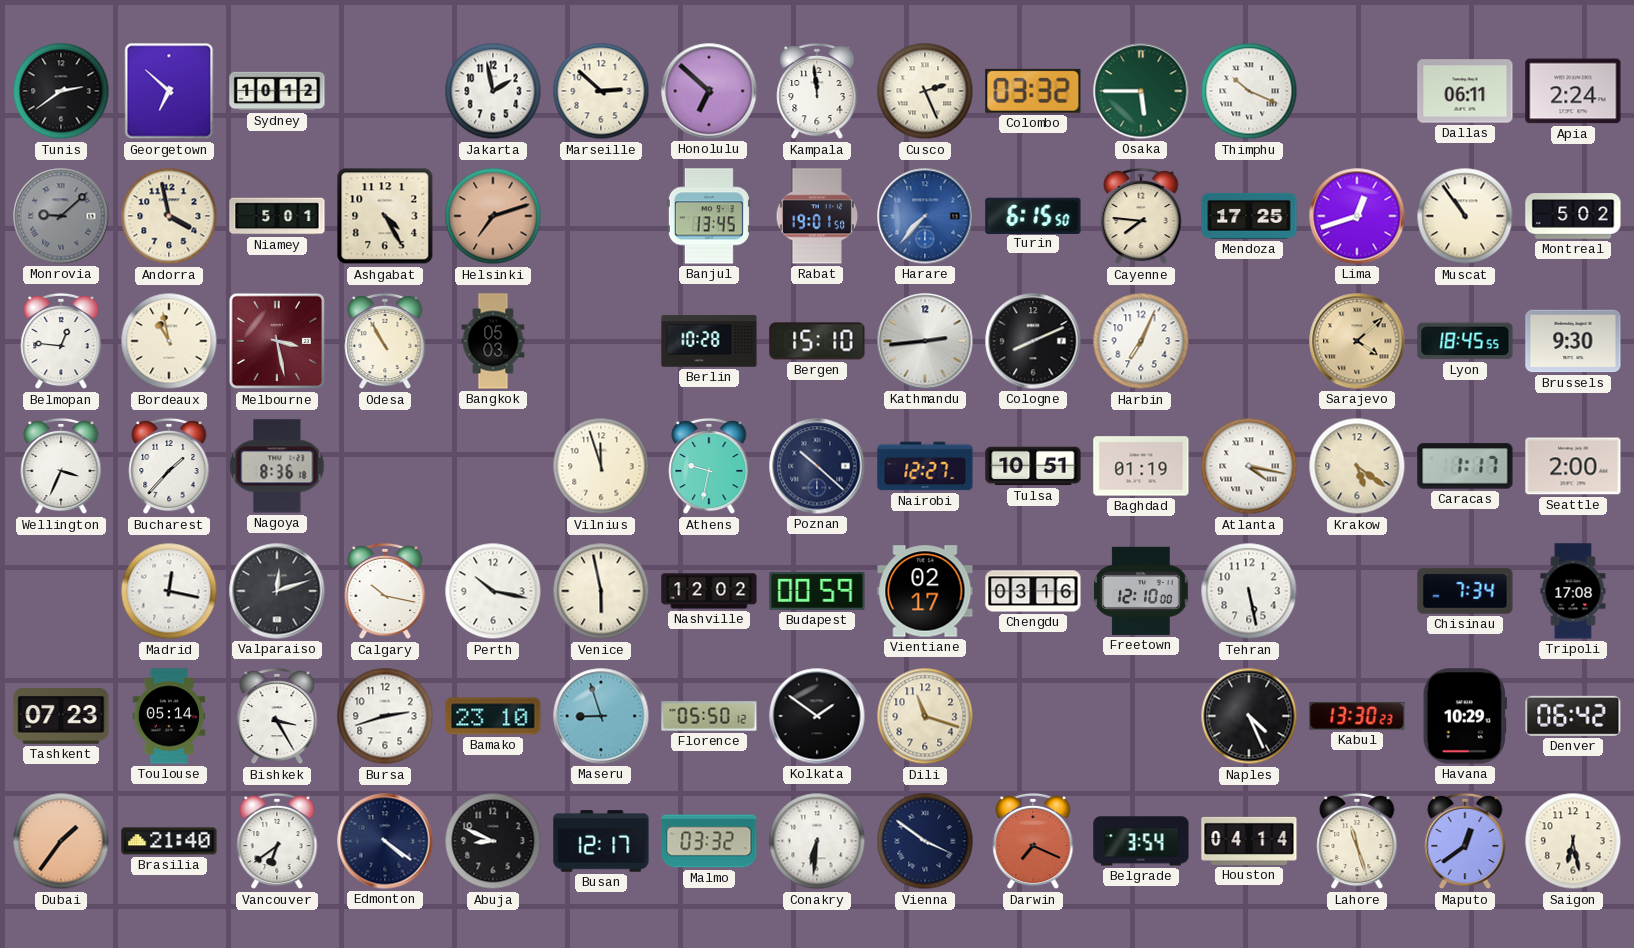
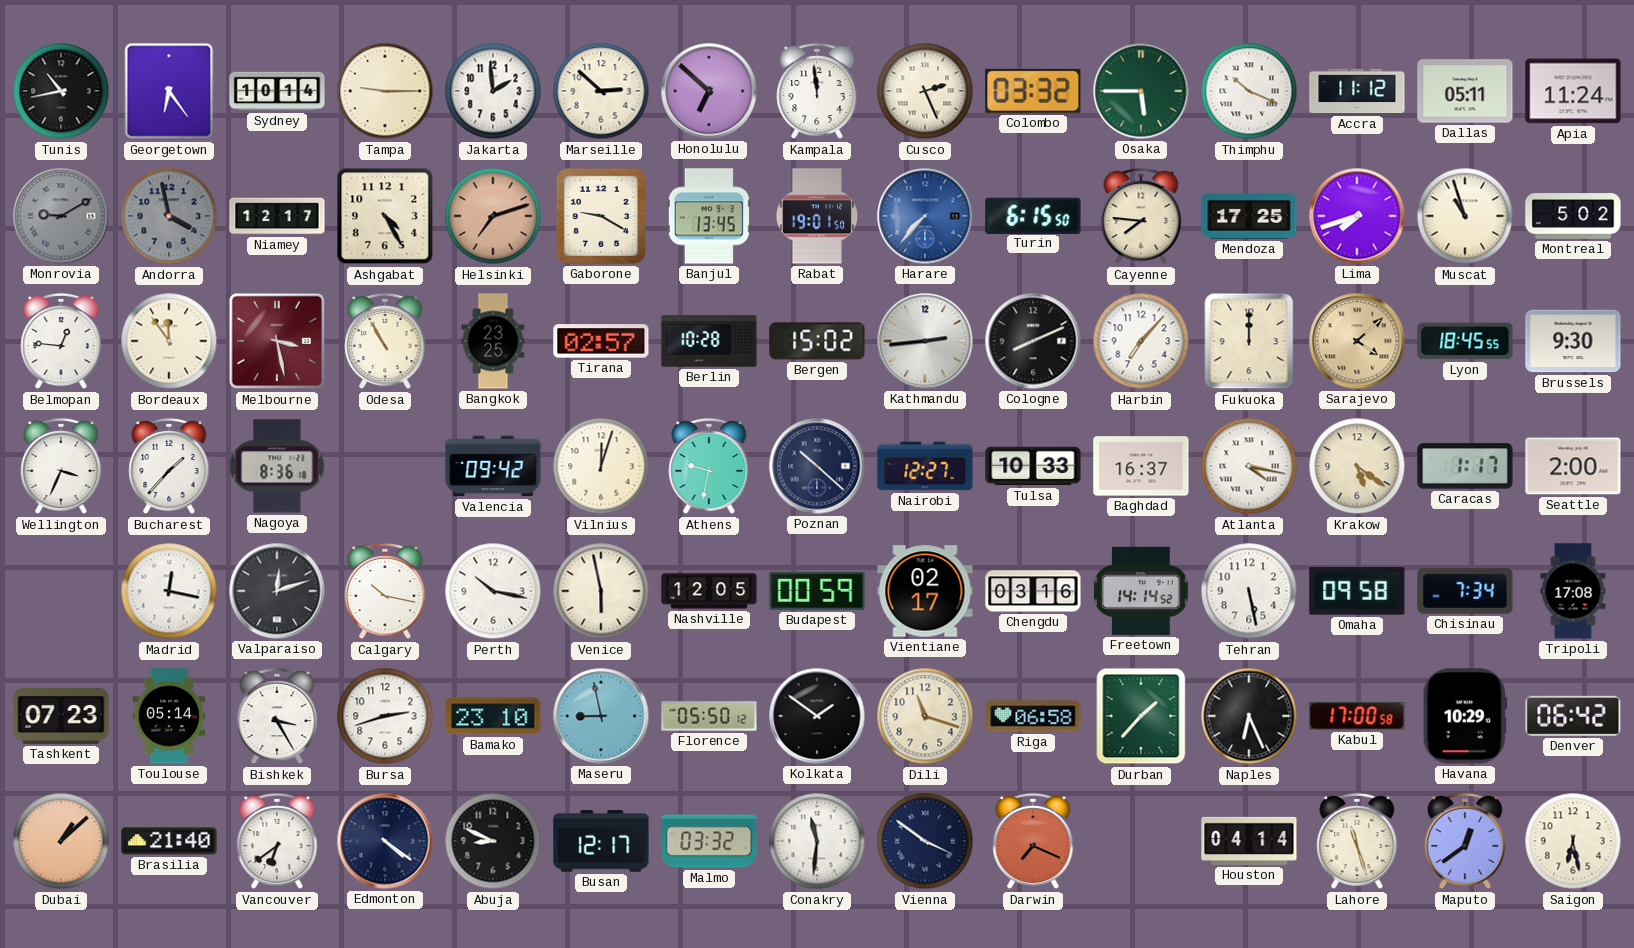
Tunis: 2:39 -> 10:43 (61, 91)
Georgetown: 6:52 -> 6:24 (169, 91)
Sydney: 10:12 -> 10:14 (277, 91)
Tampa: none -> 9:15 (385, 91)
Jakarta: 1:58 -> 1:59 (493, 91)
Accra: none -> 11:12 (1357, 91)
Dallas: 06:11 -> 05:11 (1465, 91)
Apia: 2:24 -> 11:24 (1573, 91)
Monrovia: 9:08 -> 9:10 (61, 216)
Andorra dial: cream -> grey (169, 216)
Niamey: 5:01 -> 12:17 (277, 216)
Gaborone: none -> 9:20 (601, 216)
Lima: 12:42 -> 7:42 (1357, 216)
Muscat: 10:54 -> 10:57 (1465, 216)
Bordeaux: 10:58 -> 11:54 (169, 341)
Bangkok: 05:03 -> 23:25 (493, 341)
Tirana: none -> 02:57 (601, 341)
Bergen: 15:10 -> 15:02 (817, 341)
Harbin: 7:04 -> 7:07 (1141, 341)
Fukuoka: none -> 12:00 (1249, 341)
Valencia: none -> 09:42 (493, 466)
Vilnius: 11:57 -> 12:03 (601, 466)
Tulsa: 10:51 -> 10:33 (1033, 466)
Baghdad: 01:19 -> 16:37 (1141, 466)
Nashville: 12:02 -> 12:05 (709, 591)
Freetown: 12:10 -> 14:14 (1141, 591)
Omaha: none -> 09:58 (1357, 591)
Maseru: 8:57 -> 8:58 (601, 716)
Riga: none -> 06:58 (1033, 716)
Durban: none -> 1:37 (1141, 716)
Naples: 4:26 -> 6:26 (1249, 716)
Kabul: 13:30 -> 17:00 (1357, 716)
Dubai: 1:36 -> 1:08 (61, 841)
Conakry: 6:31 -> 11:31 (817, 841)
Belgrade: 3:54 -> none (1141, 841)
